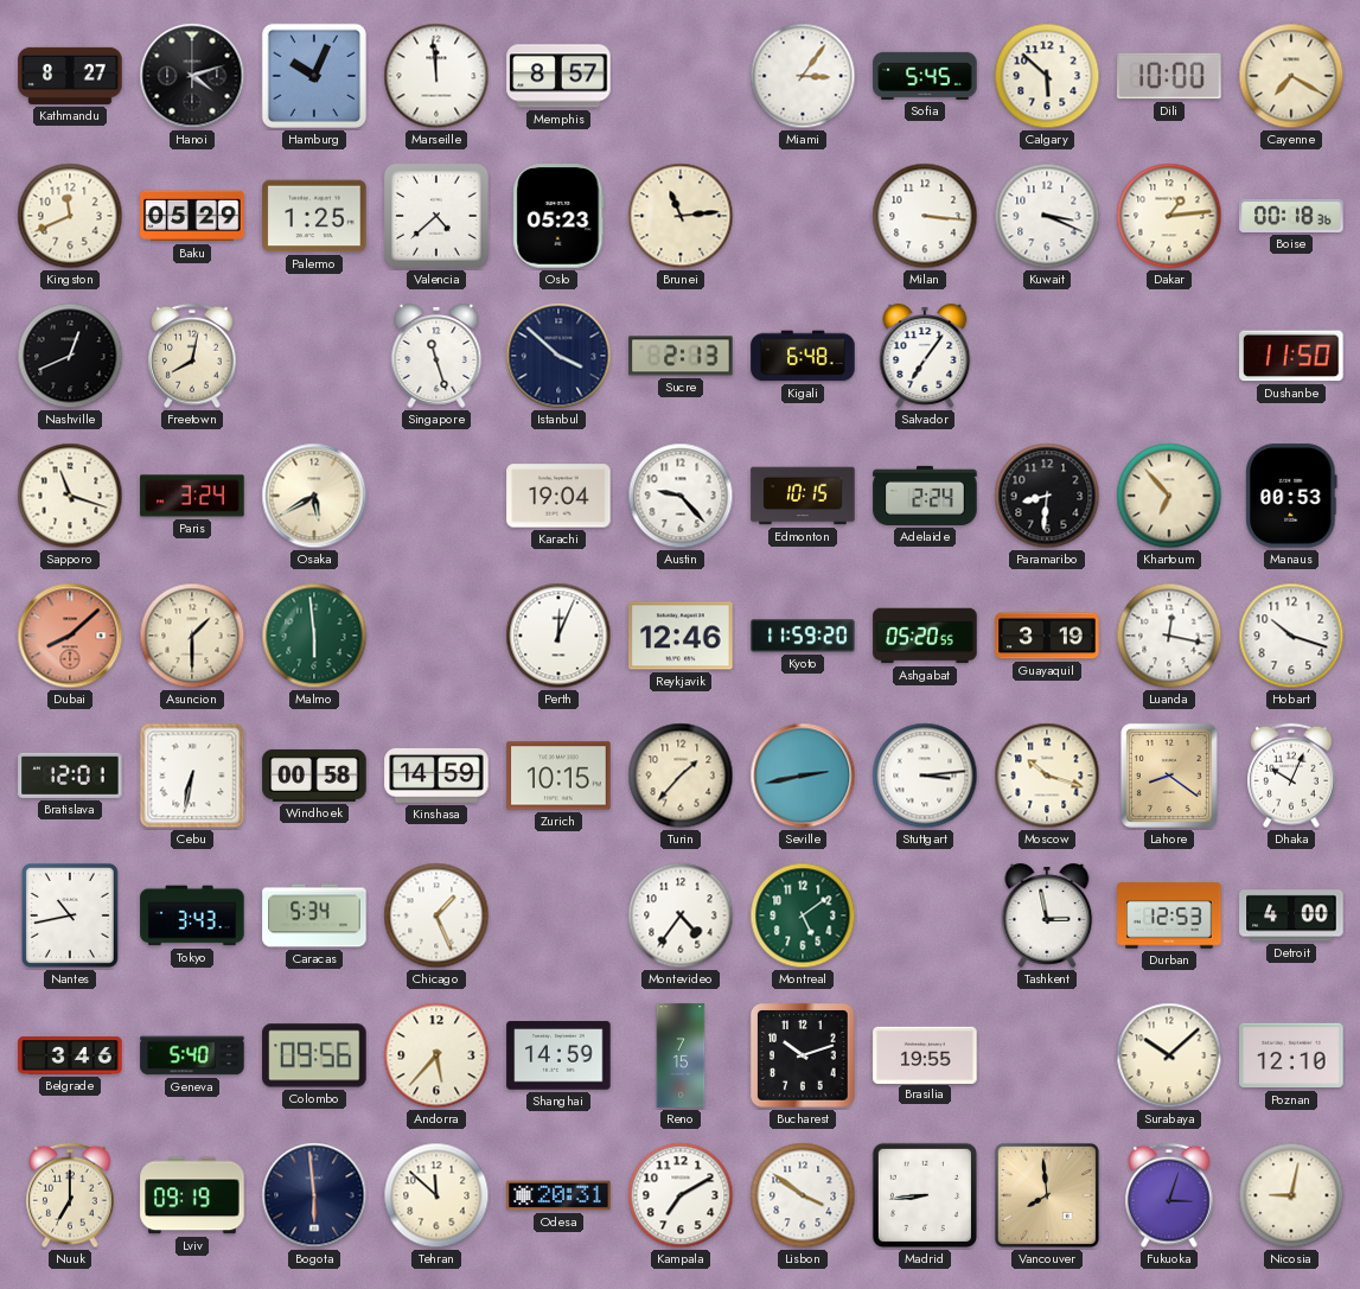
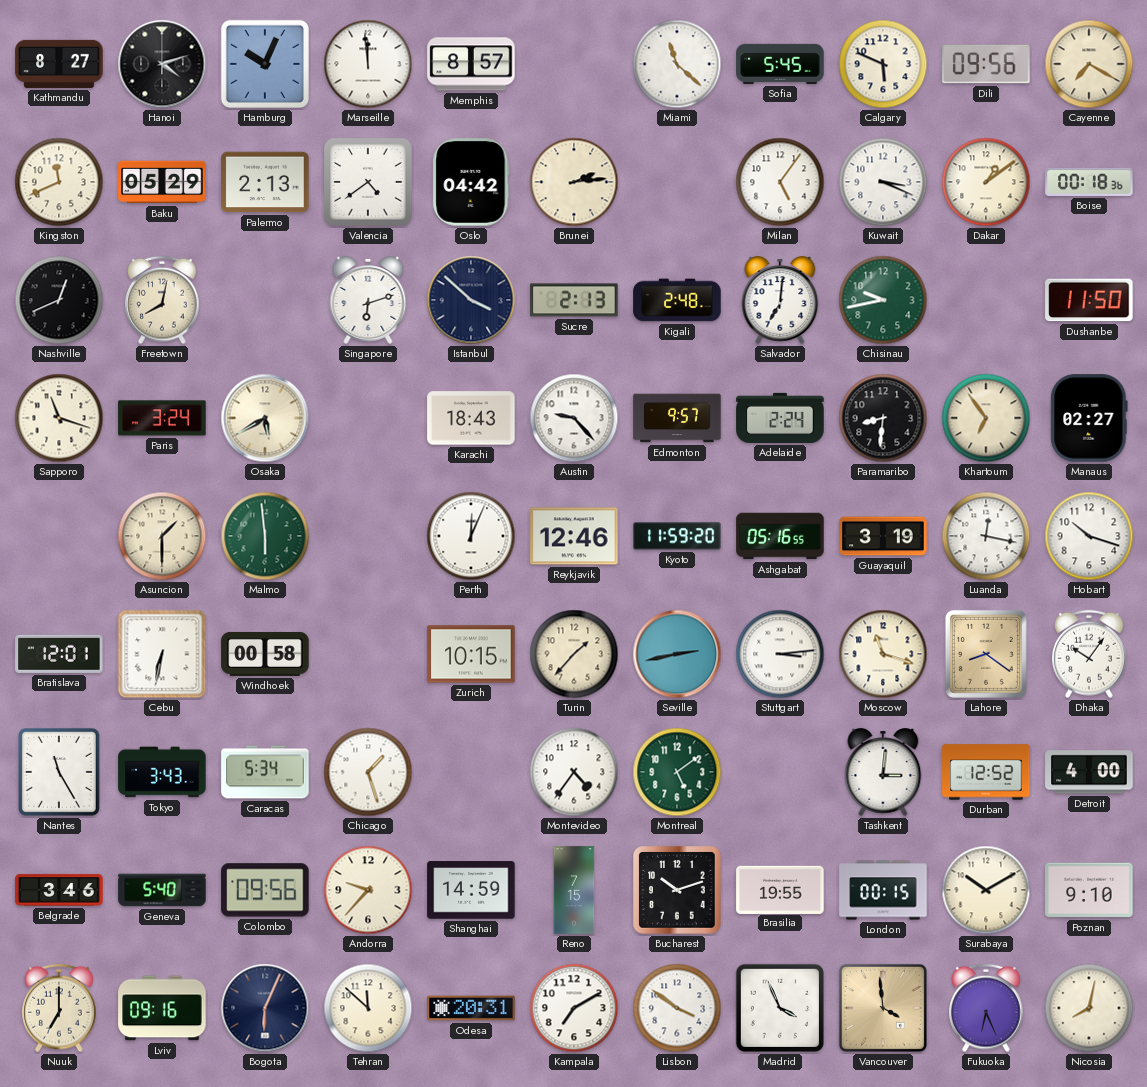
Miami: 3:06 -> 11:22 (677, 64)
Calgary: 5:52 -> 5:49 (883, 64)
Dili: 10:00 -> 09:56 (986, 64)
Palermo: 1:25 -> 2:13 (265, 182)
Valencia: 4:38 -> 4:39 (368, 182)
Oslo: 05:23 -> 04:42 (471, 182)
Brunei: 11:14 -> 2:14 (574, 182)
Milan: 3:16 -> 5:06 (780, 182)
Dakar: 1:14 -> 1:09 (986, 182)
Singapore: 11:27 -> 6:12 (368, 301)
Kigali: 6:48 -> 2:48 (677, 300)
Salvador: 7:06 -> 7:01 (780, 301)
Chisinau: none -> 9:43 (883, 300)
Karachi: 19:04 -> 18:43 (471, 418)
Edmonton: 10:15 -> 9:57 (677, 418)
Khartoum: 6:53 -> 6:54 (986, 418)
Manaus: 00:53 -> 02:27 (1089, 418)
Dubai: 8:08 -> none (70, 636)
Ashgabat: 05:20 -> 05:16 (780, 536)
Kinshasa: 14:59 -> none (436, 776)
Moscow: 10:18 -> 11:18 (883, 654)
Dhaka: 10:04 -> 10:06 (1089, 654)
Nantes: 10:43 -> 11:25 (59, 772)
Chicago: 1:26 -> 1:27 (368, 772)
Tashkent: 2:58 -> 3:01 (883, 773)
Durban: 12:53 -> 12:52 (986, 772)
Andorra: 5:37 -> 9:37 (368, 890)
London: none -> 00:15 (883, 890)
Surabaya: 10:08 -> 10:10 (986, 890)
Poznan: 12:10 -> 9:10 (1089, 890)
Lviv: 09:19 -> 09:16 (162, 1008)
Bogota: 5:59 -> 6:04 (265, 1008)
Madrid: 8:44 -> 3:56 (780, 1008)
Vancouver: 7:59 -> 3:59 (883, 1008)
Fukuoka: 3:03 -> 6:26 (986, 1008)
Nicosia: 9:02 -> 8:02 (1089, 1008)
